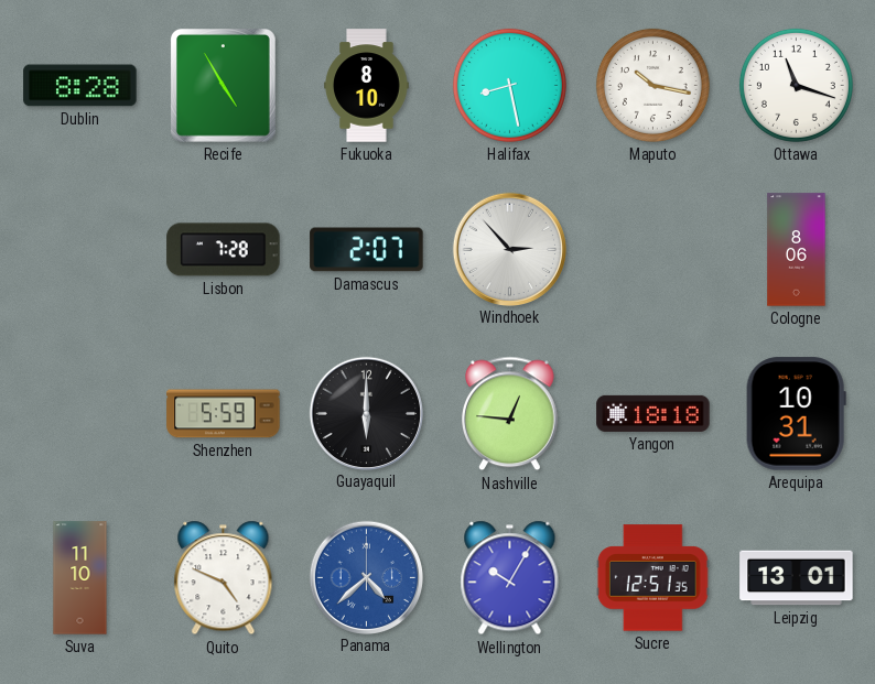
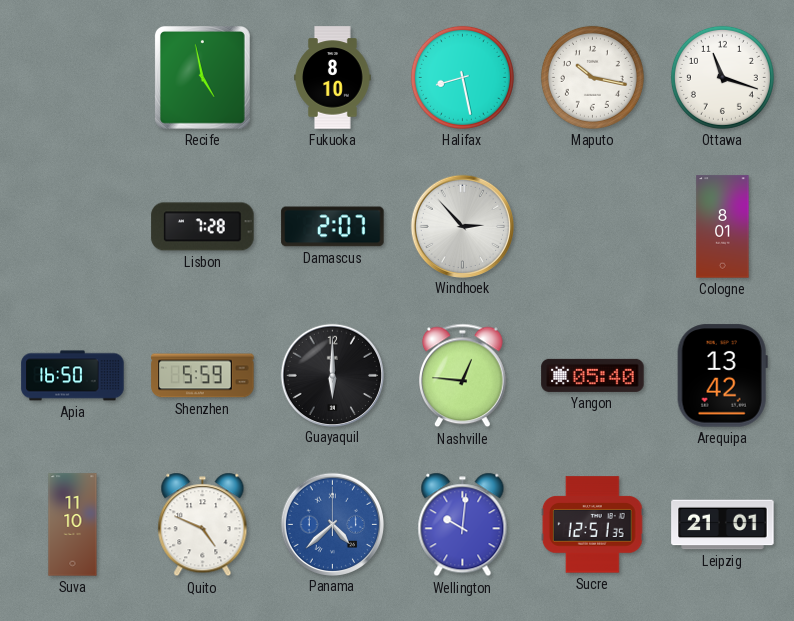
Dublin: 8:28 -> none (80, 86)
Recife: 4:55 -> 4:58 (203, 78)
Cologne: 8:06 -> 8:01 (723, 227)
Apia: none -> 16:50 (73, 376)
Yangon: 18:18 -> 05:40 (593, 375)
Arequipa: 10:31 -> 13:42 (722, 376)
Wellington: 10:05 -> 10:01 (463, 525)
Leipzig: 13:01 -> 21:01 (723, 525)
